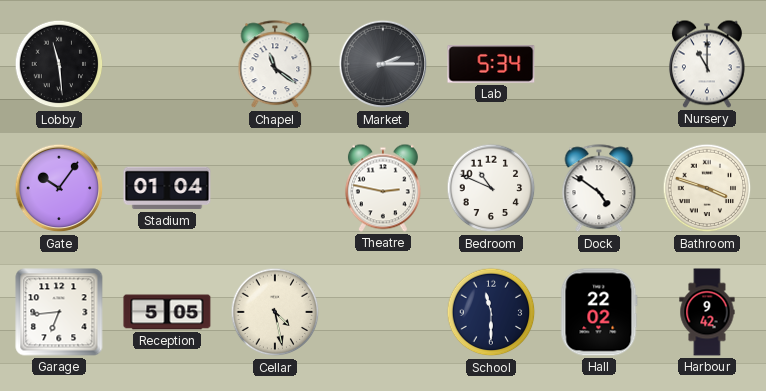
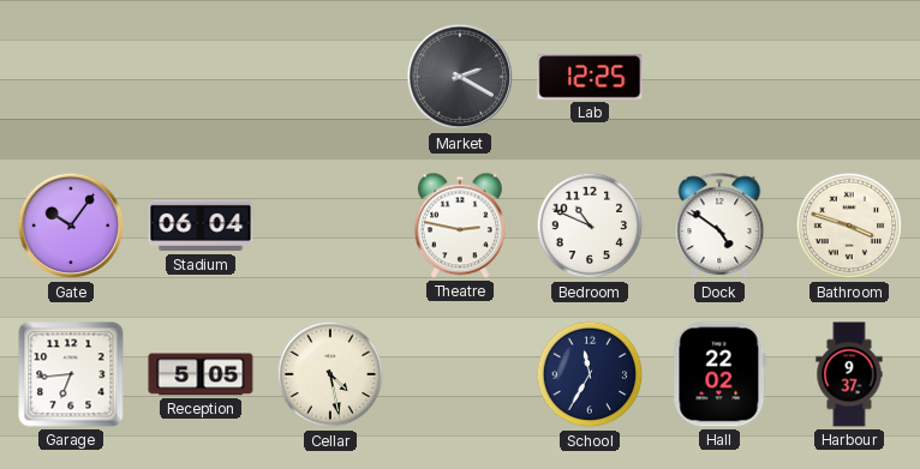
Lobby: 11:29 -> none (59, 64)
Chapel: 11:21 -> none (275, 65)
Market: 2:15 -> 2:20 (460, 77)
Lab: 5:34 -> 12:25 (590, 77)
Nursery: 11:00 -> none (707, 64)
Stadium: 01:04 -> 06:04 (201, 226)
School: 11:30 -> 11:35 (590, 374)
Harbour: 9:42 -> 9:37 (849, 374)
